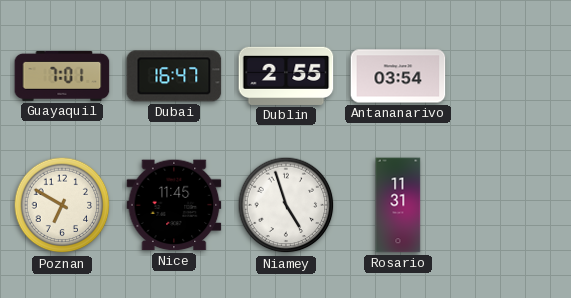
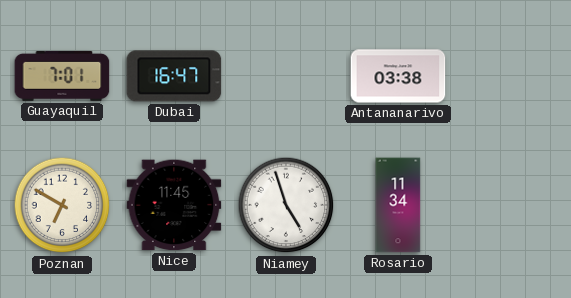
Dublin: 2:55 -> none (286, 76)
Antananarivo: 03:54 -> 03:38 (398, 76)
Rosario: 11:31 -> 11:34 (398, 205)
